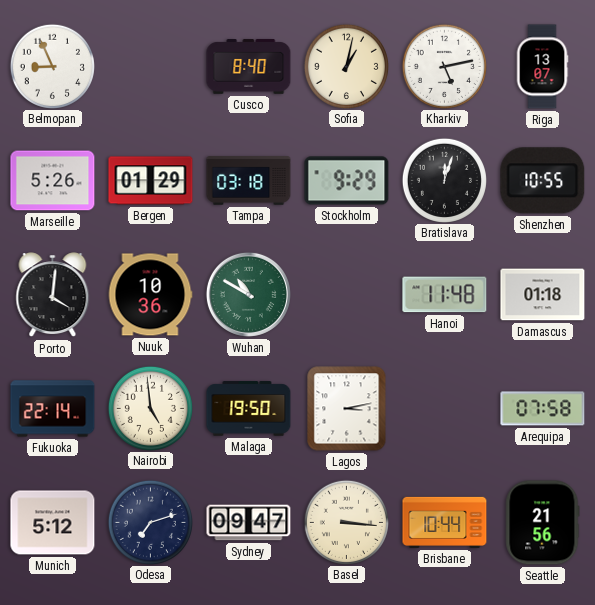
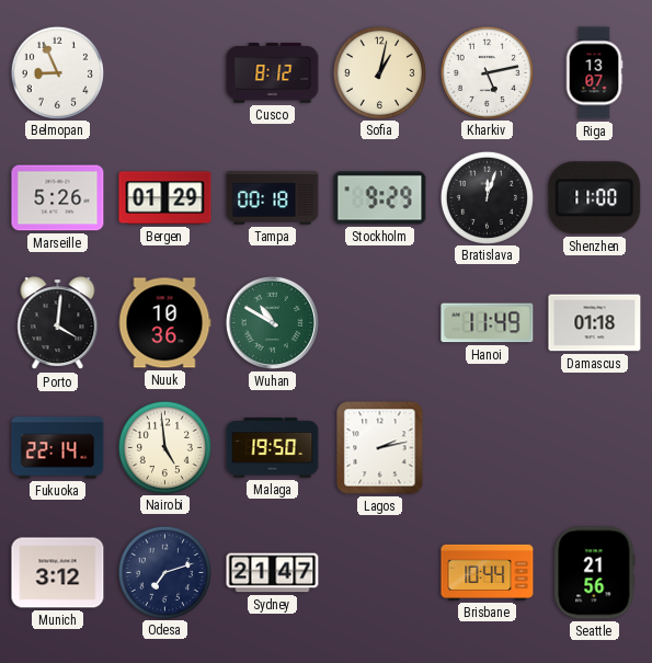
Cusco: 8:40 -> 8:12 (273, 73)
Tampa: 03:18 -> 00:18 (273, 198)
Shenzhen: 10:55 -> 11:00 (595, 198)
Hanoi: 11:48 -> 11:49 (488, 323)
Lagos: 3:13 -> 2:13 (380, 448)
Arequipa: 07:58 -> none (543, 409)
Munich: 5:12 -> 3:12 (58, 573)
Sydney: 09:47 -> 21:47 (273, 573)
Basel: 3:16 -> none (346, 522)
